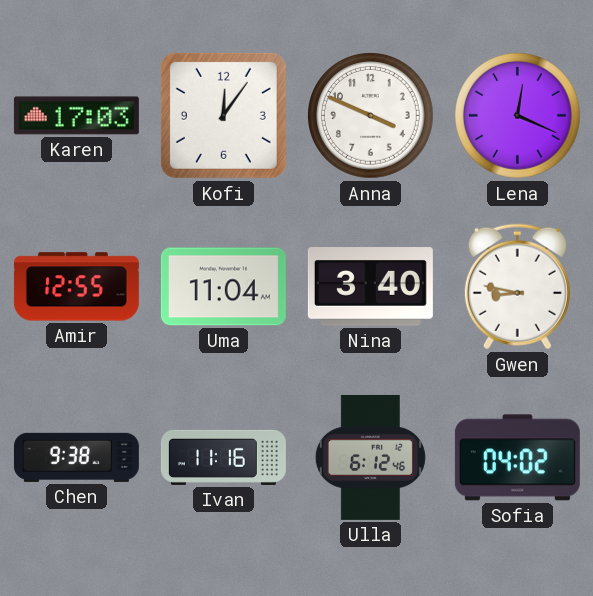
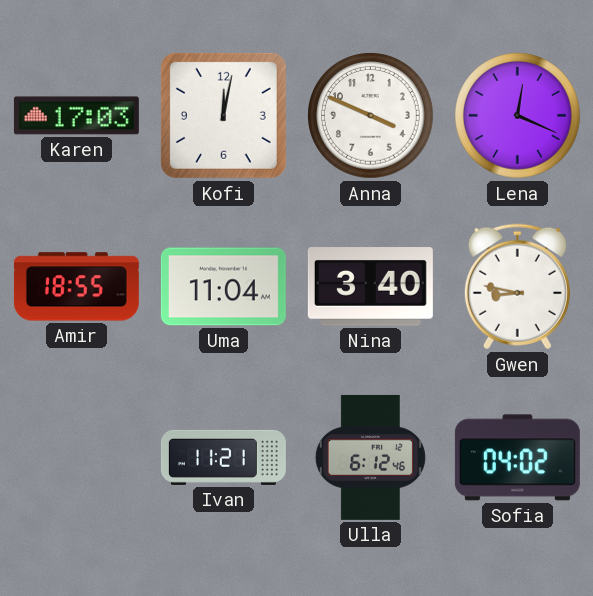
Kofi: 12:06 -> 12:02 (223, 115)
Amir: 12:55 -> 18:55 (76, 287)
Chen: 9:38 -> none (76, 457)
Ivan: 11:16 -> 11:21 (223, 457)
